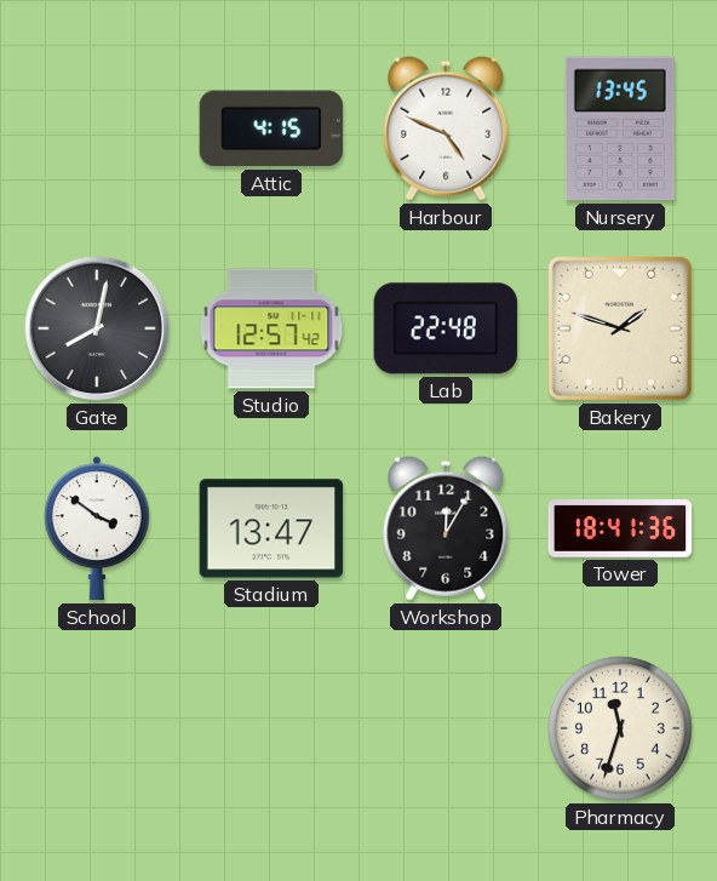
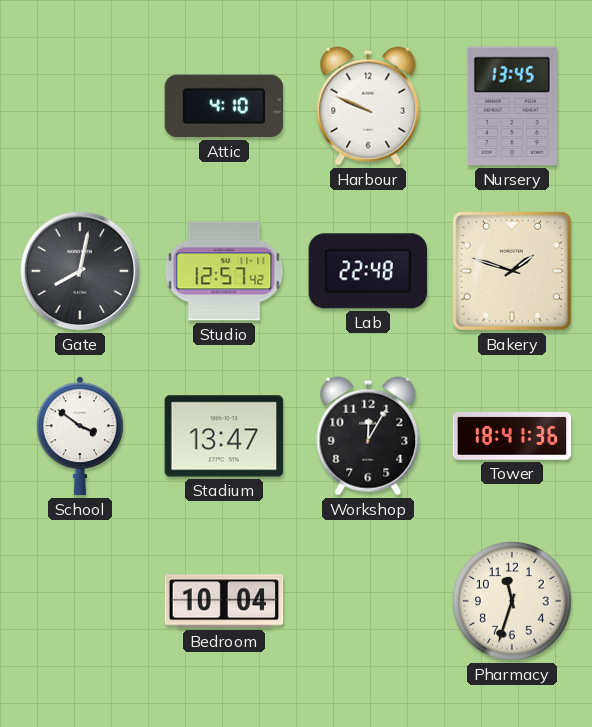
Attic: 4:15 -> 4:10 (224, 106)
Harbour: 4:49 -> 9:49 (368, 106)
Bedroom: none -> 10:04 (224, 601)
